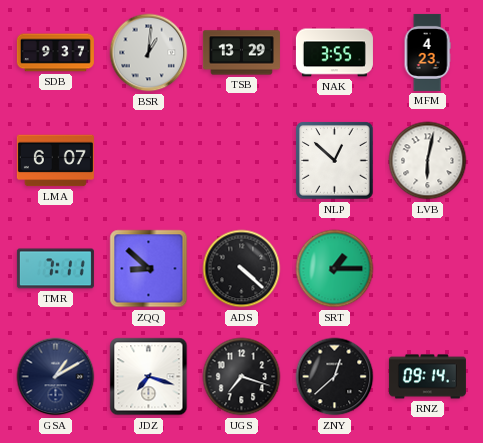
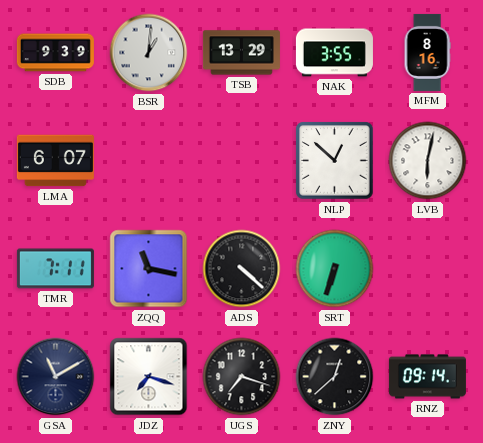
SDB: 9:37 -> 9:39 (55, 53)
MFM: 4:23 -> 8:16 (427, 52)
ZQQ: 8:52 -> 11:17 (149, 269)
SRT: 1:15 -> 6:33 (335, 269)
GSA: 1:10 -> 11:10 (56, 377)
